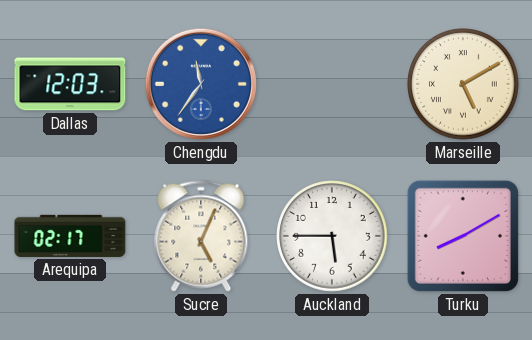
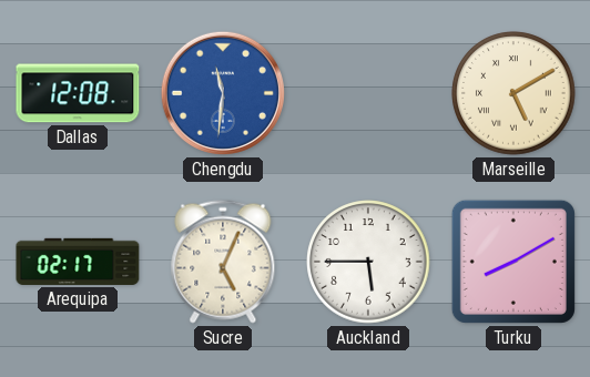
Dallas: 12:03 -> 12:08 (78, 93)
Chengdu: 11:36 -> 11:31 (223, 93)
